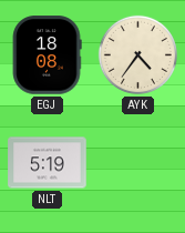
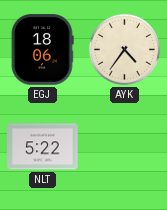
EGJ: 18:08 -> 18:06 (42, 50)
NLT: 5:19 -> 5:22 (43, 147)
